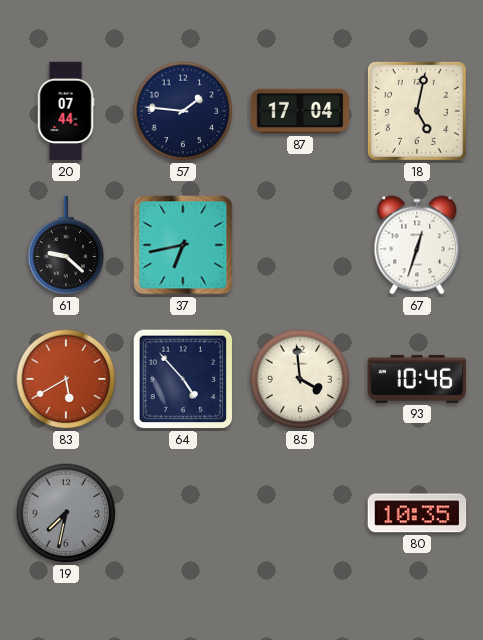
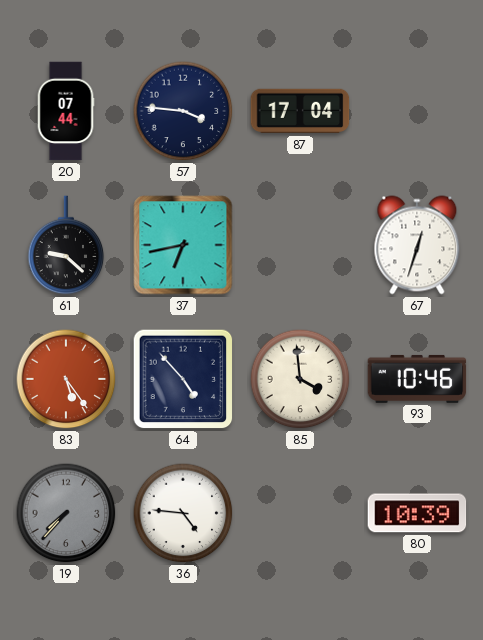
57: 1:46 -> 3:46 (183, 111)
18: 5:02 -> none (417, 111)
83: 5:40 -> 5:24 (66, 379)
19: 7:32 -> 7:37 (66, 513)
36: none -> 4:46 (183, 513)
80: 10:35 -> 10:39 (417, 513)
